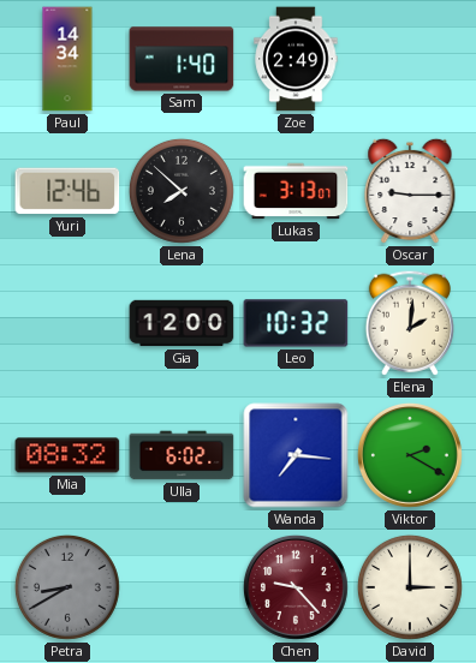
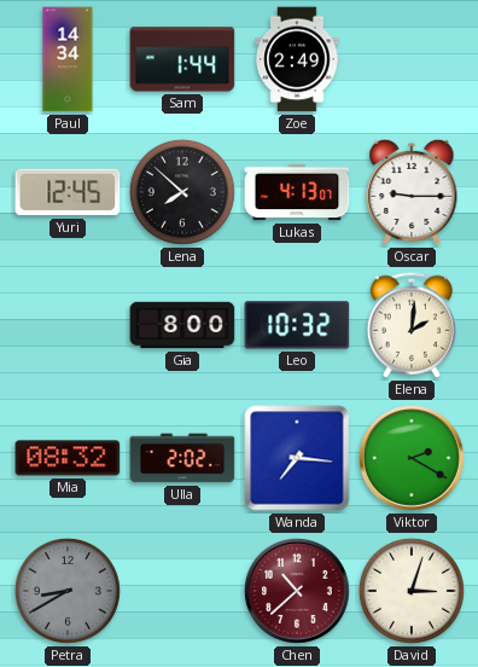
Sam: 1:40 -> 1:44 (182, 59)
Yuri: 12:46 -> 12:45 (68, 192)
Lukas: 3:13 -> 4:13 (297, 192)
Gia: 12:00 -> 8:00 (182, 325)
Ulla: 6:02 -> 2:02 (182, 458)
Chen: 9:23 -> 10:38 (297, 591)
David: 3:00 -> 3:03 (412, 591)
